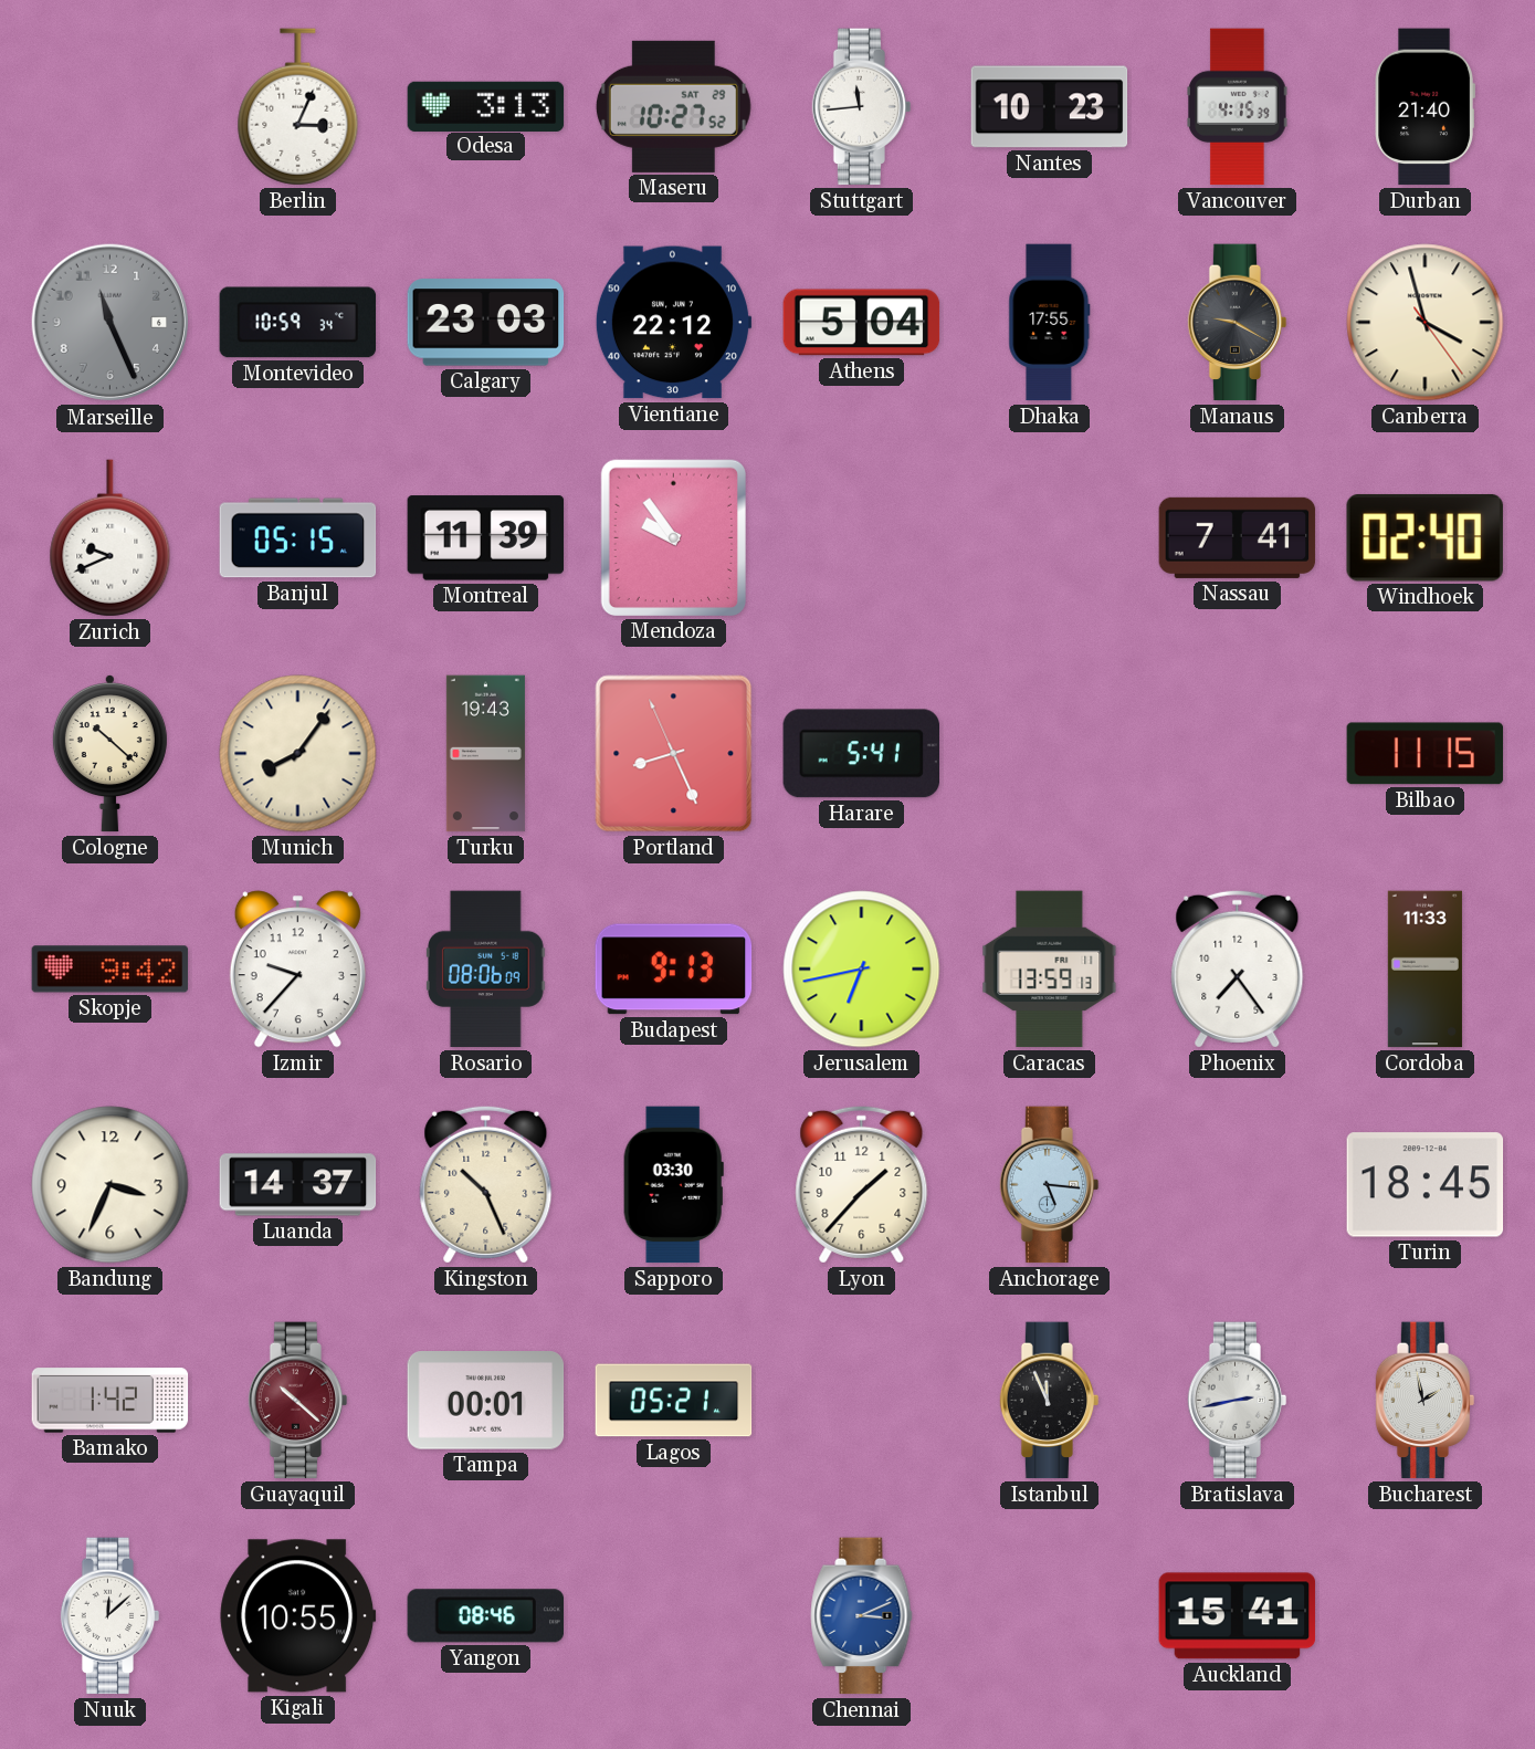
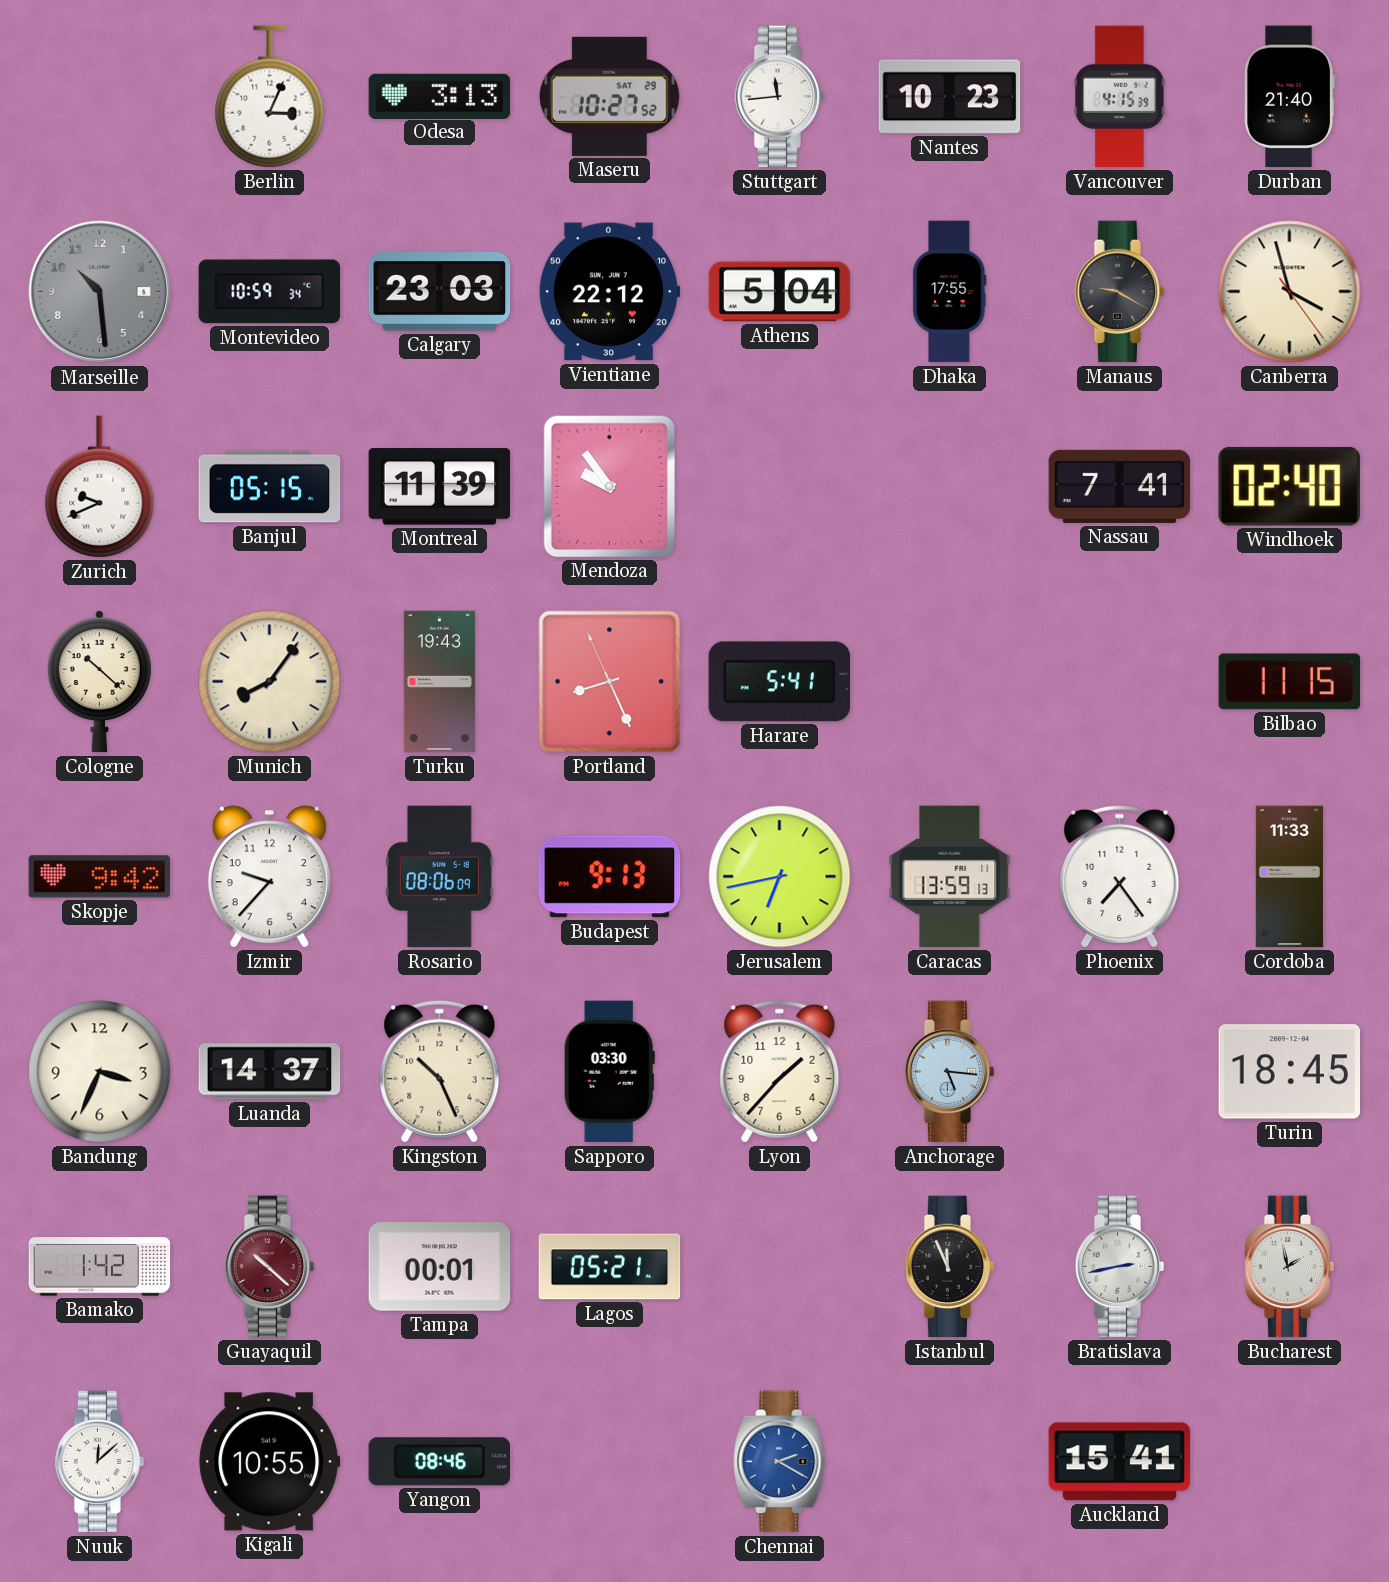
Marseille: 11:26 -> 10:29 (100, 292)
Chennai: 3:11 -> 2:20 (780, 1462)
